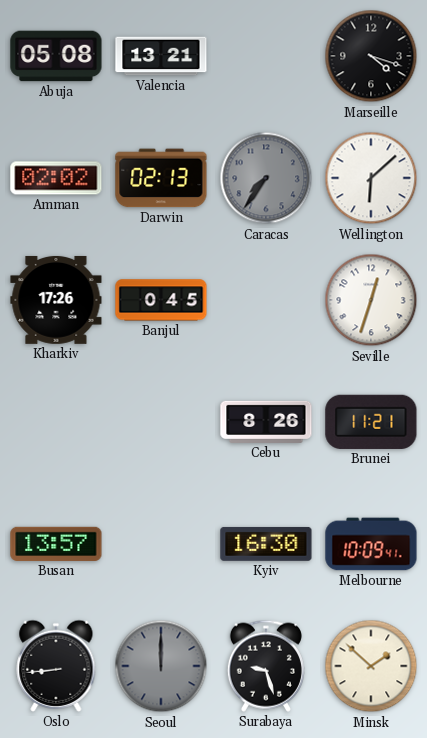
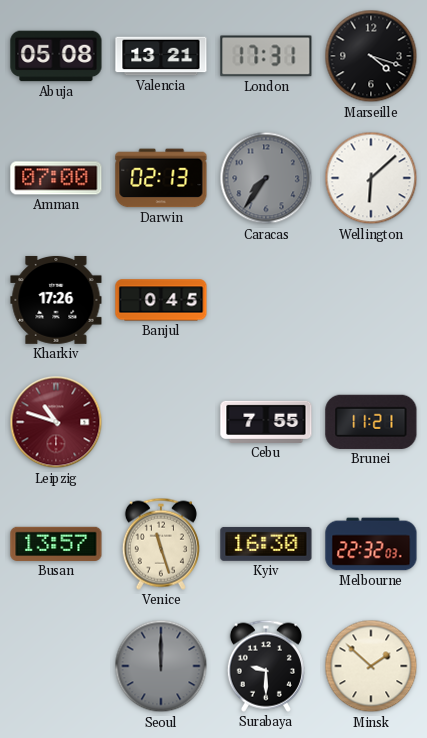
London: none -> 17:31 (266, 56)
Amman: 02:02 -> 07:00 (56, 178)
Seville: 12:33 -> none (371, 300)
Leipzig: none -> 10:48 (56, 422)
Cebu: 8:26 -> 7:55 (266, 422)
Venice: none -> 11:27 (161, 544)
Melbourne: 10:09 -> 22:32 (371, 544)
Oslo: 8:44 -> none (56, 666)
Surabaya: 9:27 -> 9:30 (266, 666)
